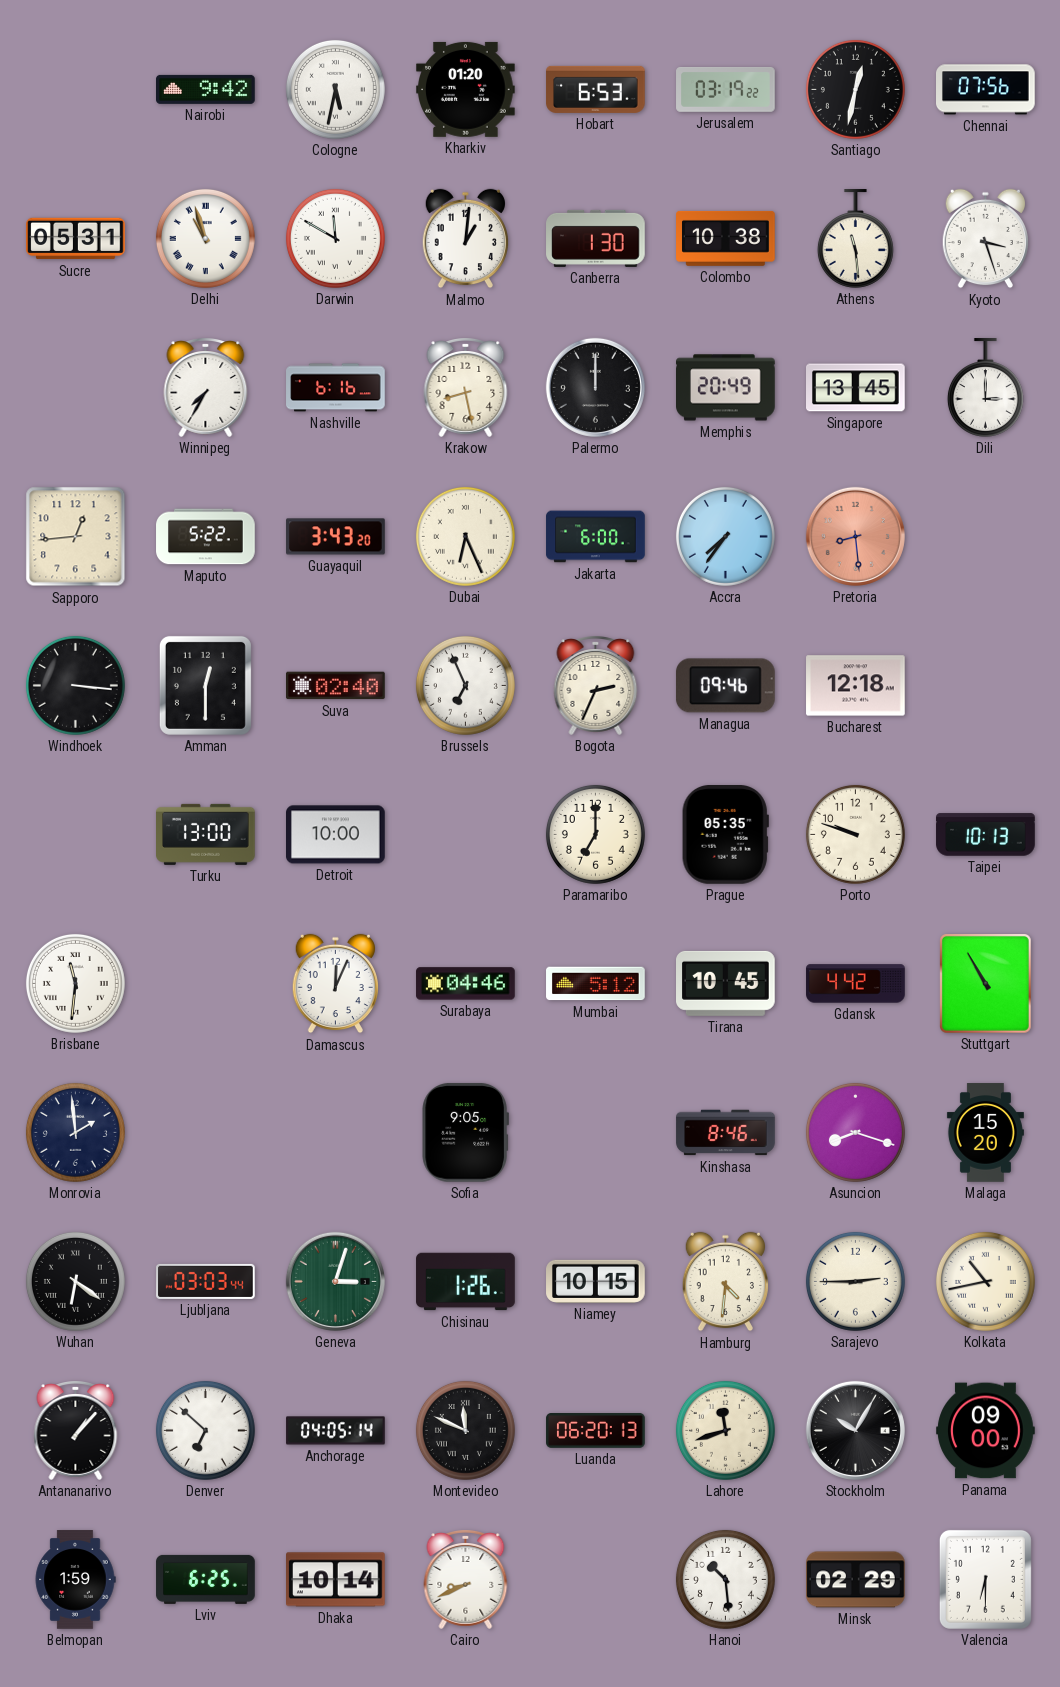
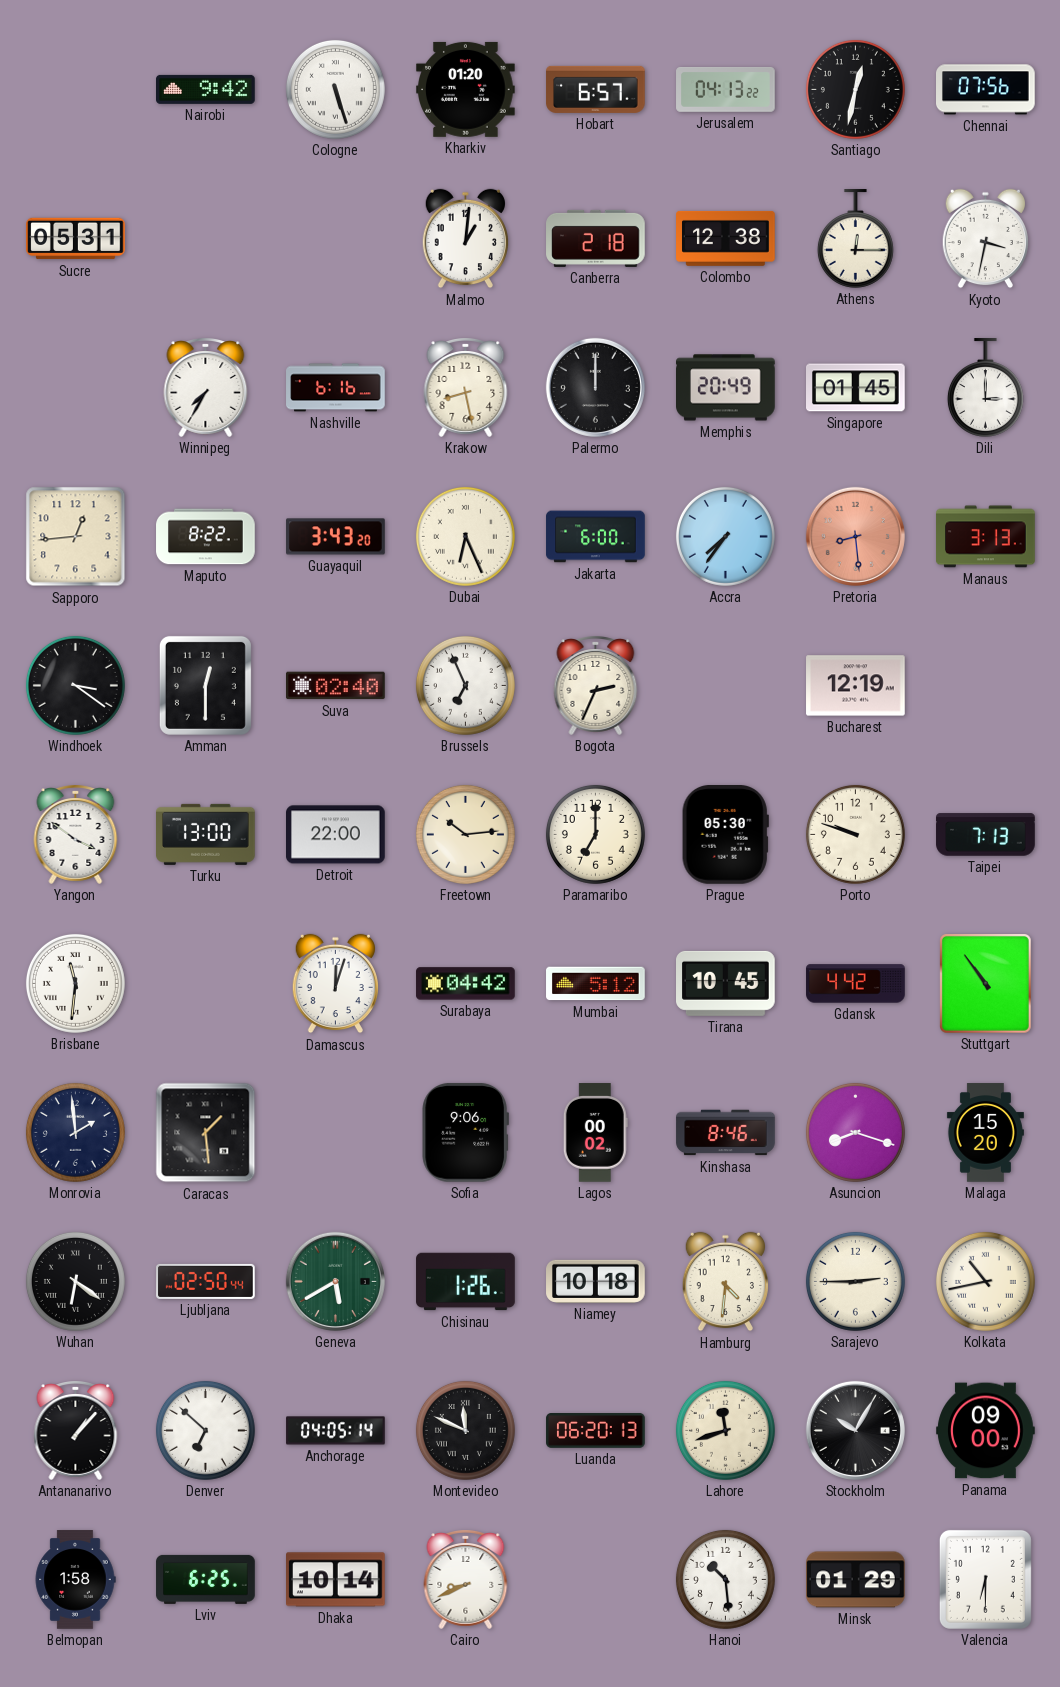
Cologne: 5:32 -> 5:27 (335, 89)
Hobart: 6:53 -> 6:57 (596, 89)
Jerusalem: 03:19 -> 04:13 (726, 89)
Delhi: 10:57 -> none (205, 238)
Darwin: 11:50 -> none (335, 238)
Canberra: 1:30 -> 2:18 (596, 238)
Colombo: 10:38 -> 12:38 (726, 238)
Athens: 11:29 -> 12:15 (855, 239)
Kyoto: 3:27 -> 3:32 (985, 239)
Singapore: 13:45 -> 01:45 (856, 388)
Maputo: 5:22 -> 8:22 (206, 537)
Manaus: none -> 3:13 (986, 537)
Windhoek: 3:16 -> 3:21 (75, 685)
Managua: 09:46 -> none (726, 686)
Bucharest: 12:18 -> 12:19 (856, 686)
Yangon: none -> 3:51 (76, 835)
Detroit: 10:00 -> 22:00 (336, 835)
Freetown: none -> 10:14 (465, 834)
Prague: 05:35 -> 05:30 (725, 835)
Taipei: 10:13 -> 7:13 (986, 835)
Damascus: 12:04 -> 12:03 (335, 984)
Surabaya: 04:46 -> 04:42 (466, 984)
Stuttgart: 10:55 -> 10:54 (986, 984)
Caracas: none -> 1:29 (206, 1133)
Sofia: 9:05 -> 9:06 (465, 1132)
Lagos: none -> 00:02 (595, 1133)
Ljubljana: 03:03 -> 02:50 (206, 1281)
Geneva: 3:03 -> 5:40 (335, 1281)
Niamey: 10:15 -> 10:18 (596, 1281)
Belmopan: 1:59 -> 1:58 (75, 1580)
Minsk: 02:29 -> 01:29 (856, 1580)
